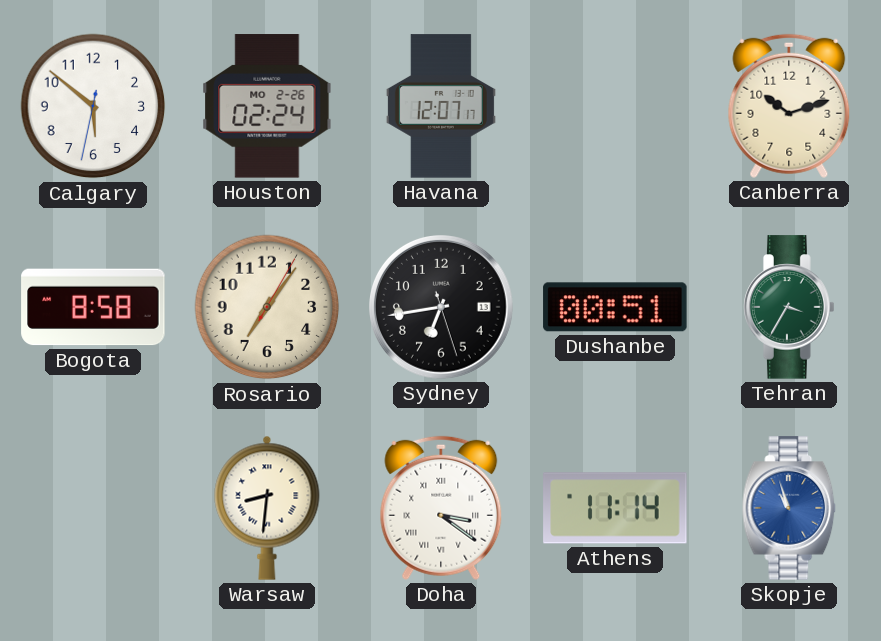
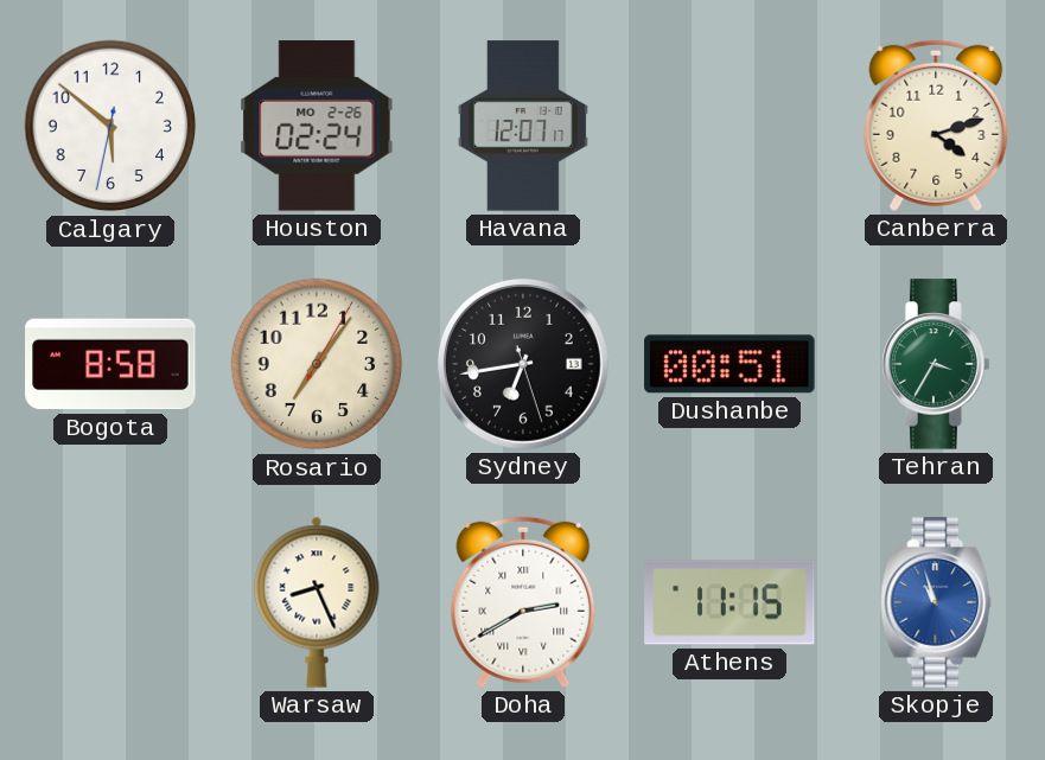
Canberra: 10:12 -> 4:12 (936, 126)
Warsaw: 8:31 -> 8:26 (317, 602)
Doha: 3:21 -> 2:40 (523, 602)
Athens: 11:14 -> 11:15 (729, 602)
